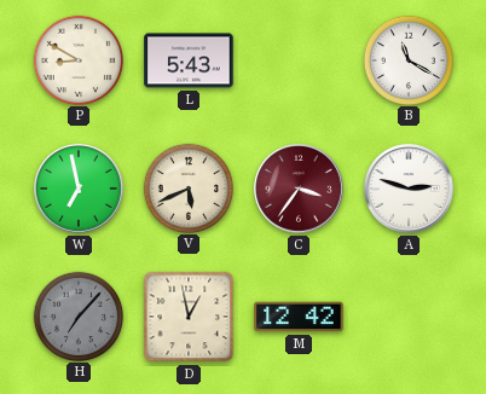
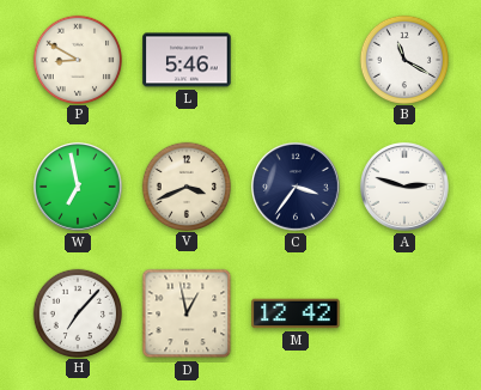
L: 5:43 -> 5:46 (187, 60)
V: 5:41 -> 3:41 (185, 185)
C dial: burgundy -> navy (297, 188)
H dial: grey -> white (77, 312)
